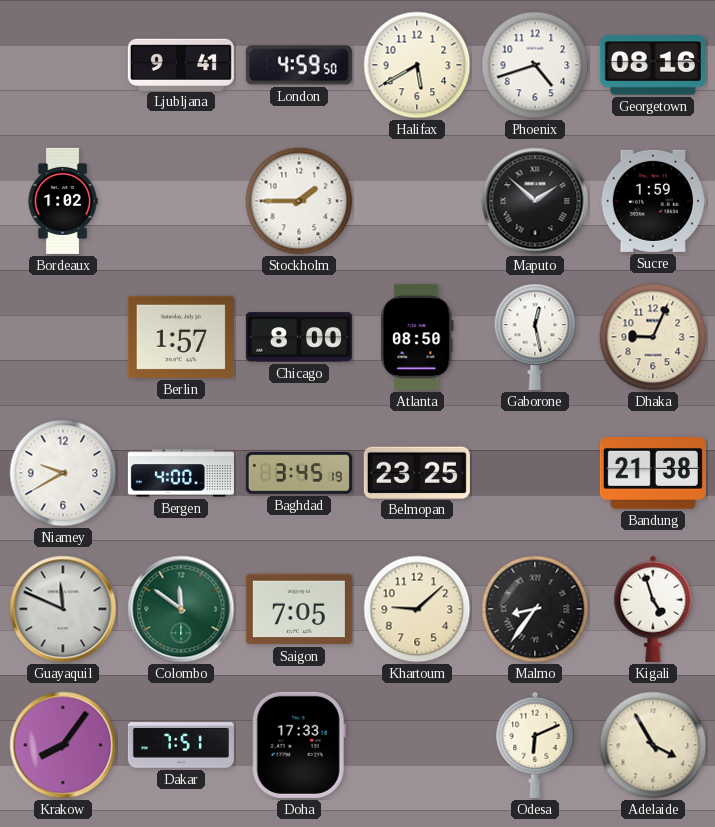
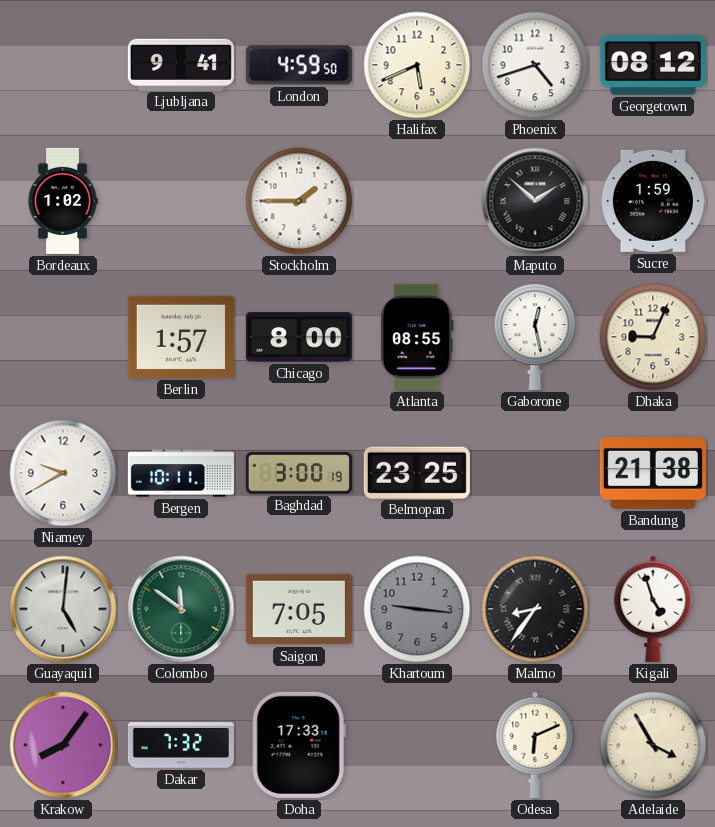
Halifax: 5:40 -> 5:41 (417, 65)
Georgetown: 08:16 -> 08:12 (653, 65)
Atlanta: 08:50 -> 08:55 (418, 337)
Bergen: 4:00 -> 10:11 (181, 473)
Baghdad: 3:45 -> 3:00 (299, 473)
Guayaquil: 11:49 -> 5:01 (63, 609)
Khartoum: 9:08 -> 9:16 (417, 609)
Khartoum dial: cream -> grey (417, 609)
Dakar: 7:51 -> 7:32 (181, 745)
